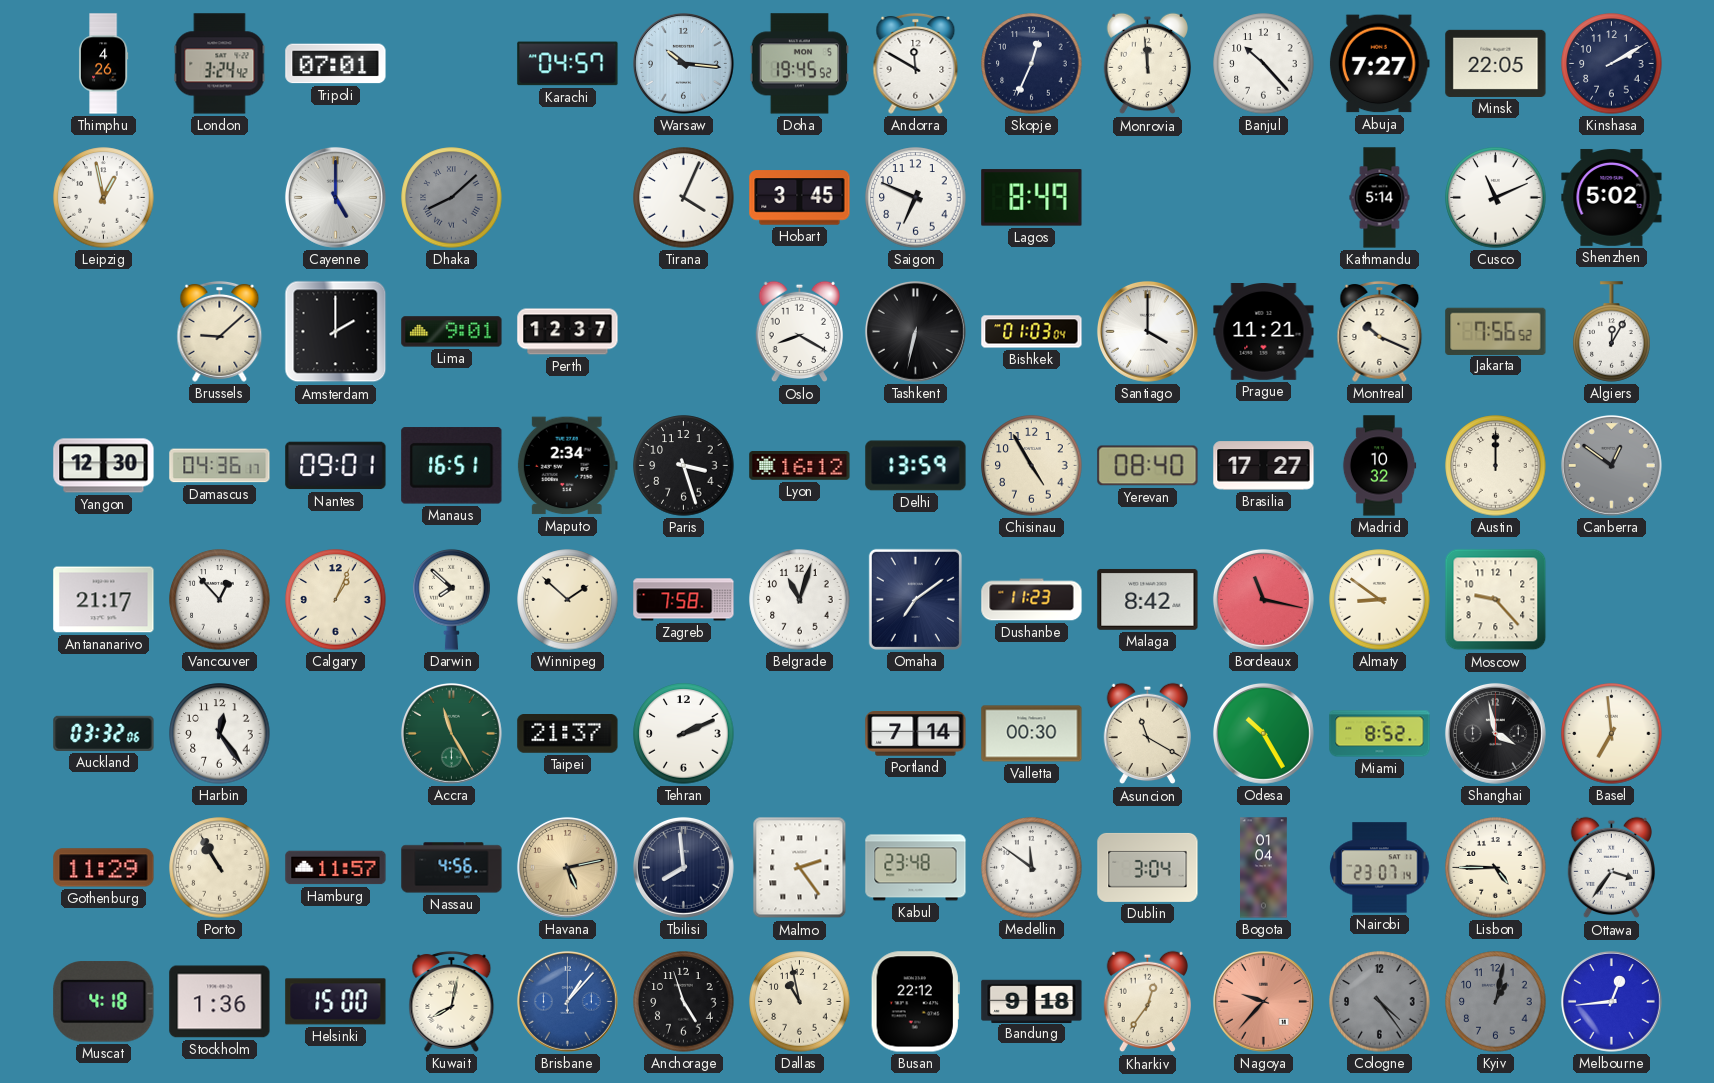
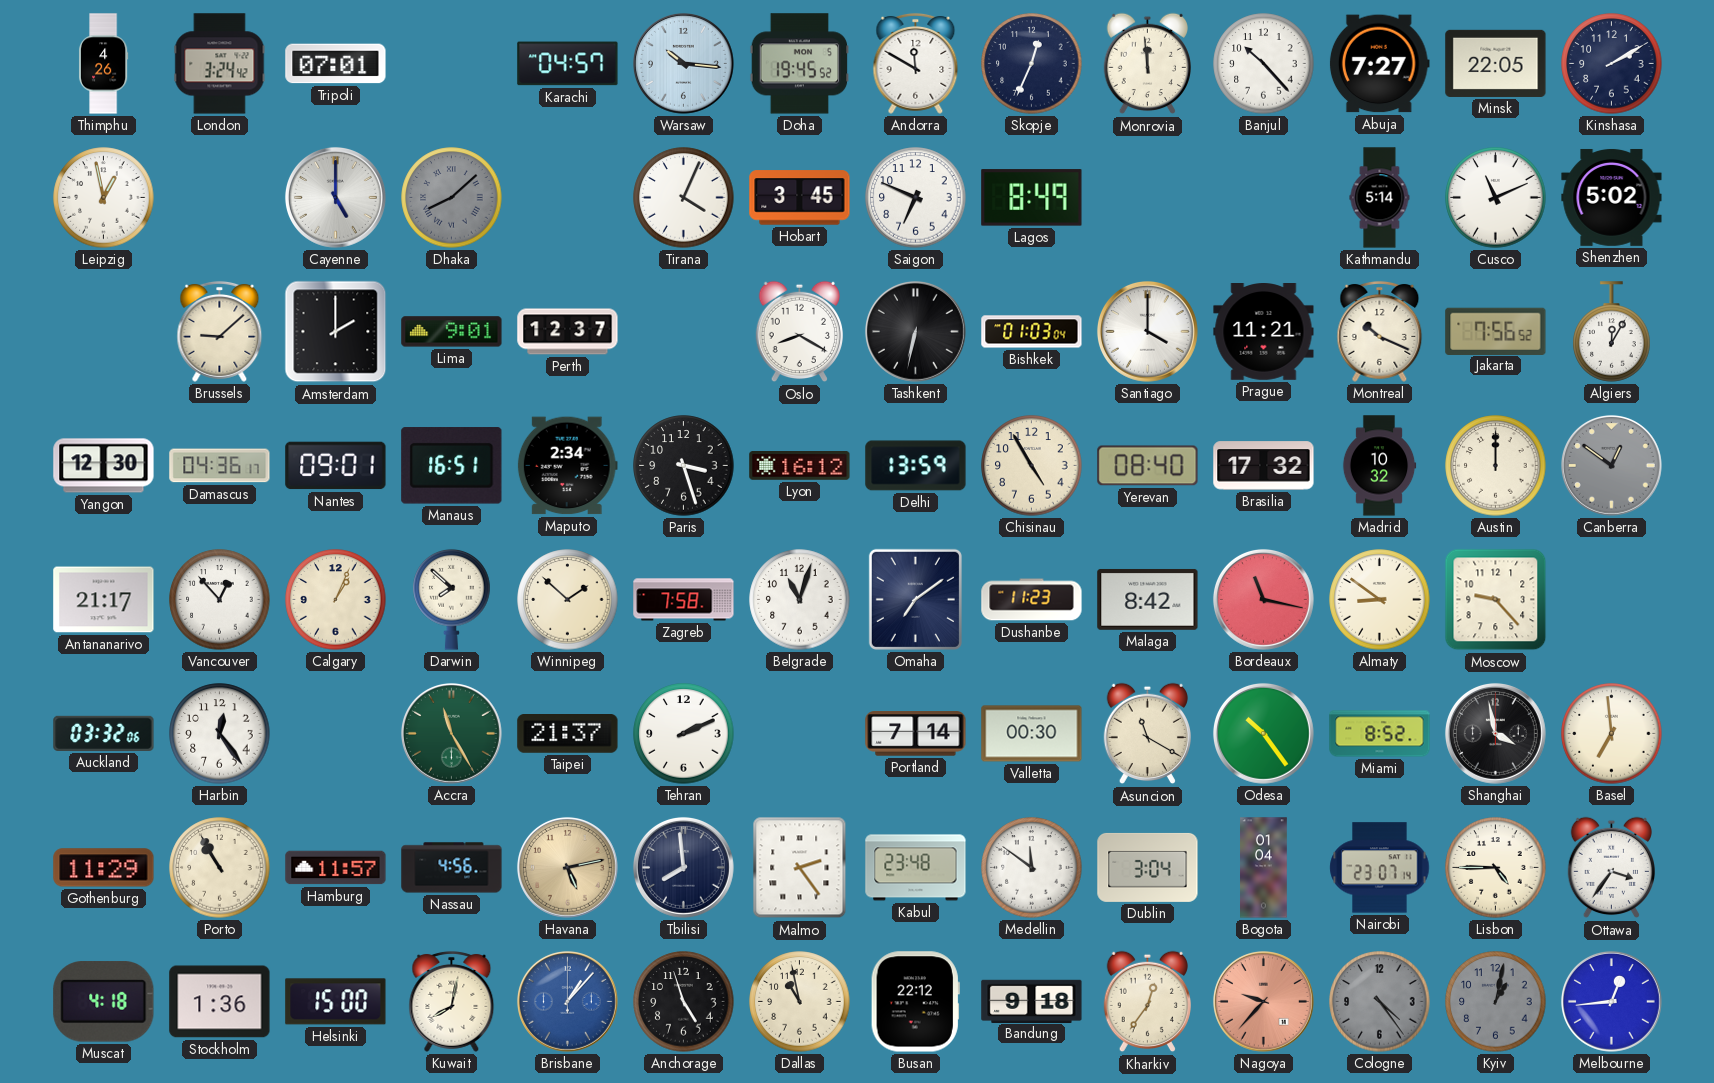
Brasilia: 17:27 -> 17:32 (1264, 466)
Odesa: 10:25 -> 10:24 (1263, 733)
